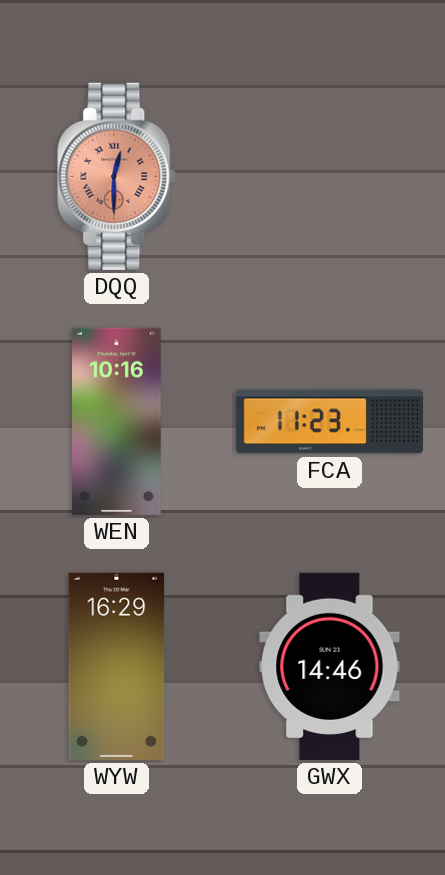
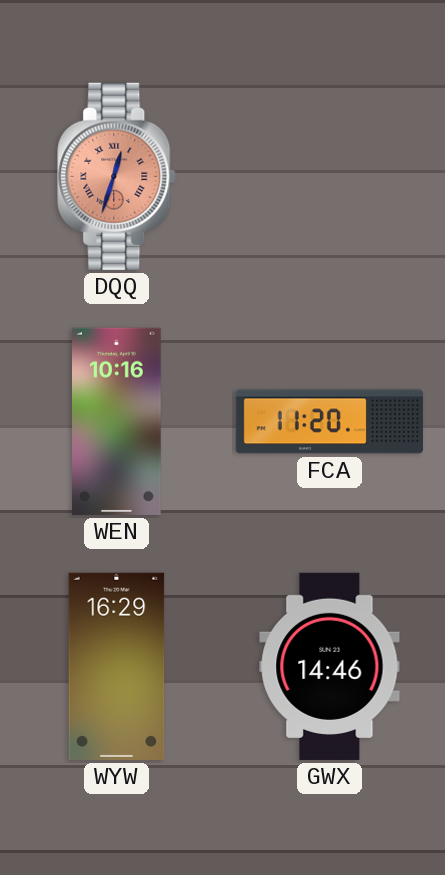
DQQ: 12:30 -> 12:33 (117, 176)
FCA: 11:23 -> 11:20 (329, 422)
